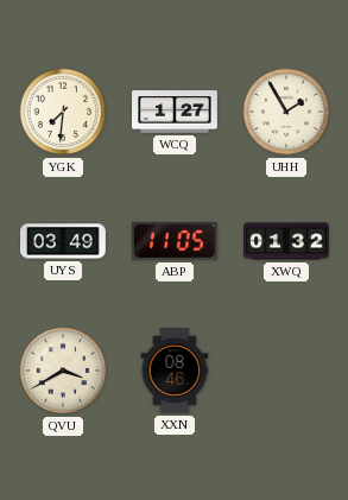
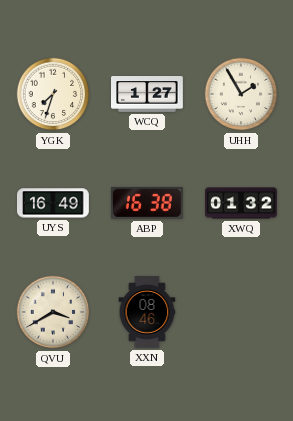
YGK: 7:31 -> 7:33 (53, 94)
UYS: 03:49 -> 16:49 (54, 203)
ABP: 11:05 -> 16:38 (147, 203)
